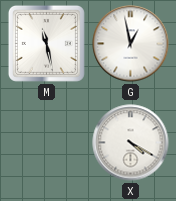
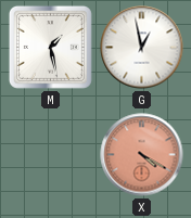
M: 11:28 -> 1:28 (50, 47)
X dial: white -> salmon (142, 155)
